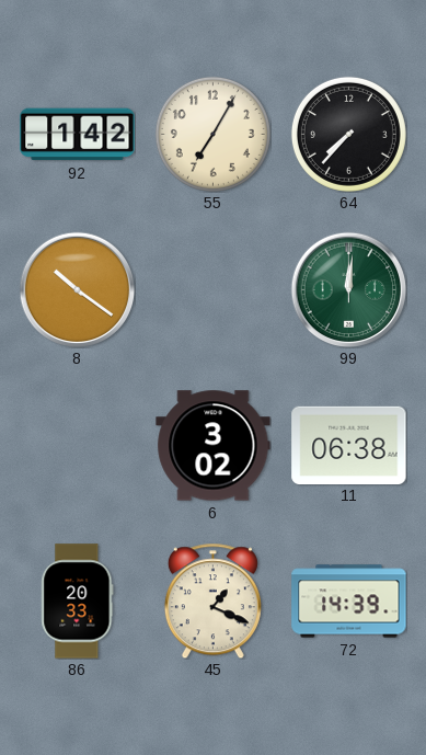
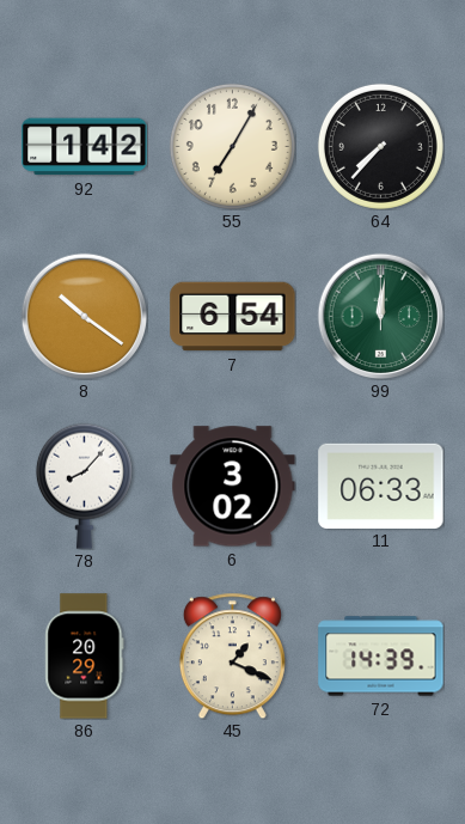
7: none -> 6:54 (233, 317)
78: none -> 8:07 (84, 486)
11: 06:38 -> 06:33 (381, 486)
86: 20:33 -> 20:29 (85, 657)
